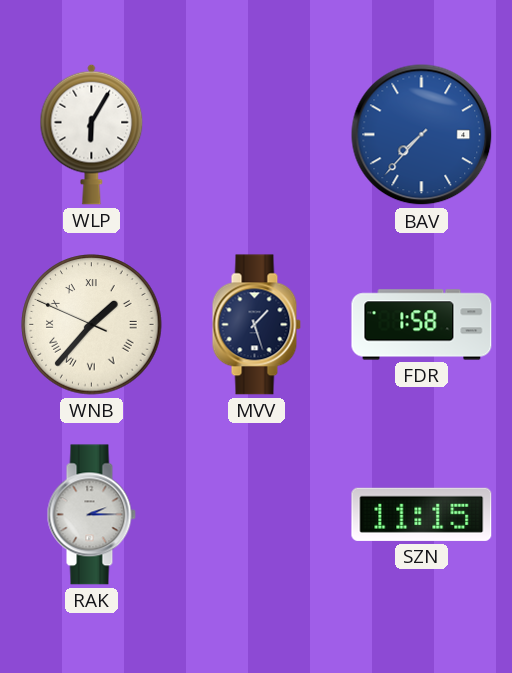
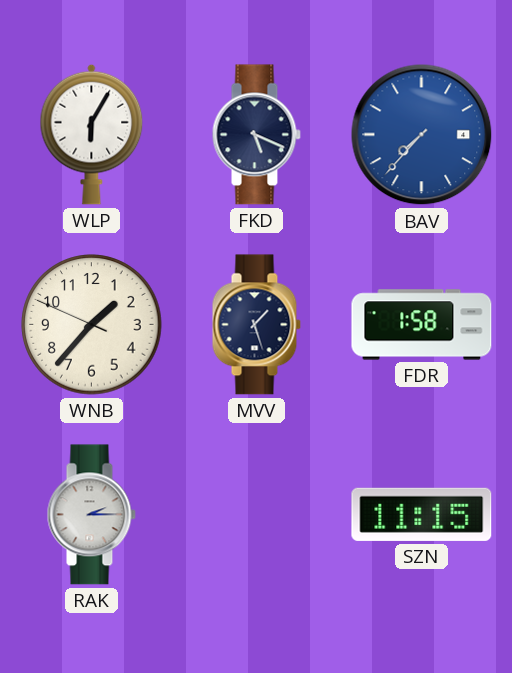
FKD: none -> 5:19 (256, 135)
WNB numerals: Roman -> Arabic (92, 325)
